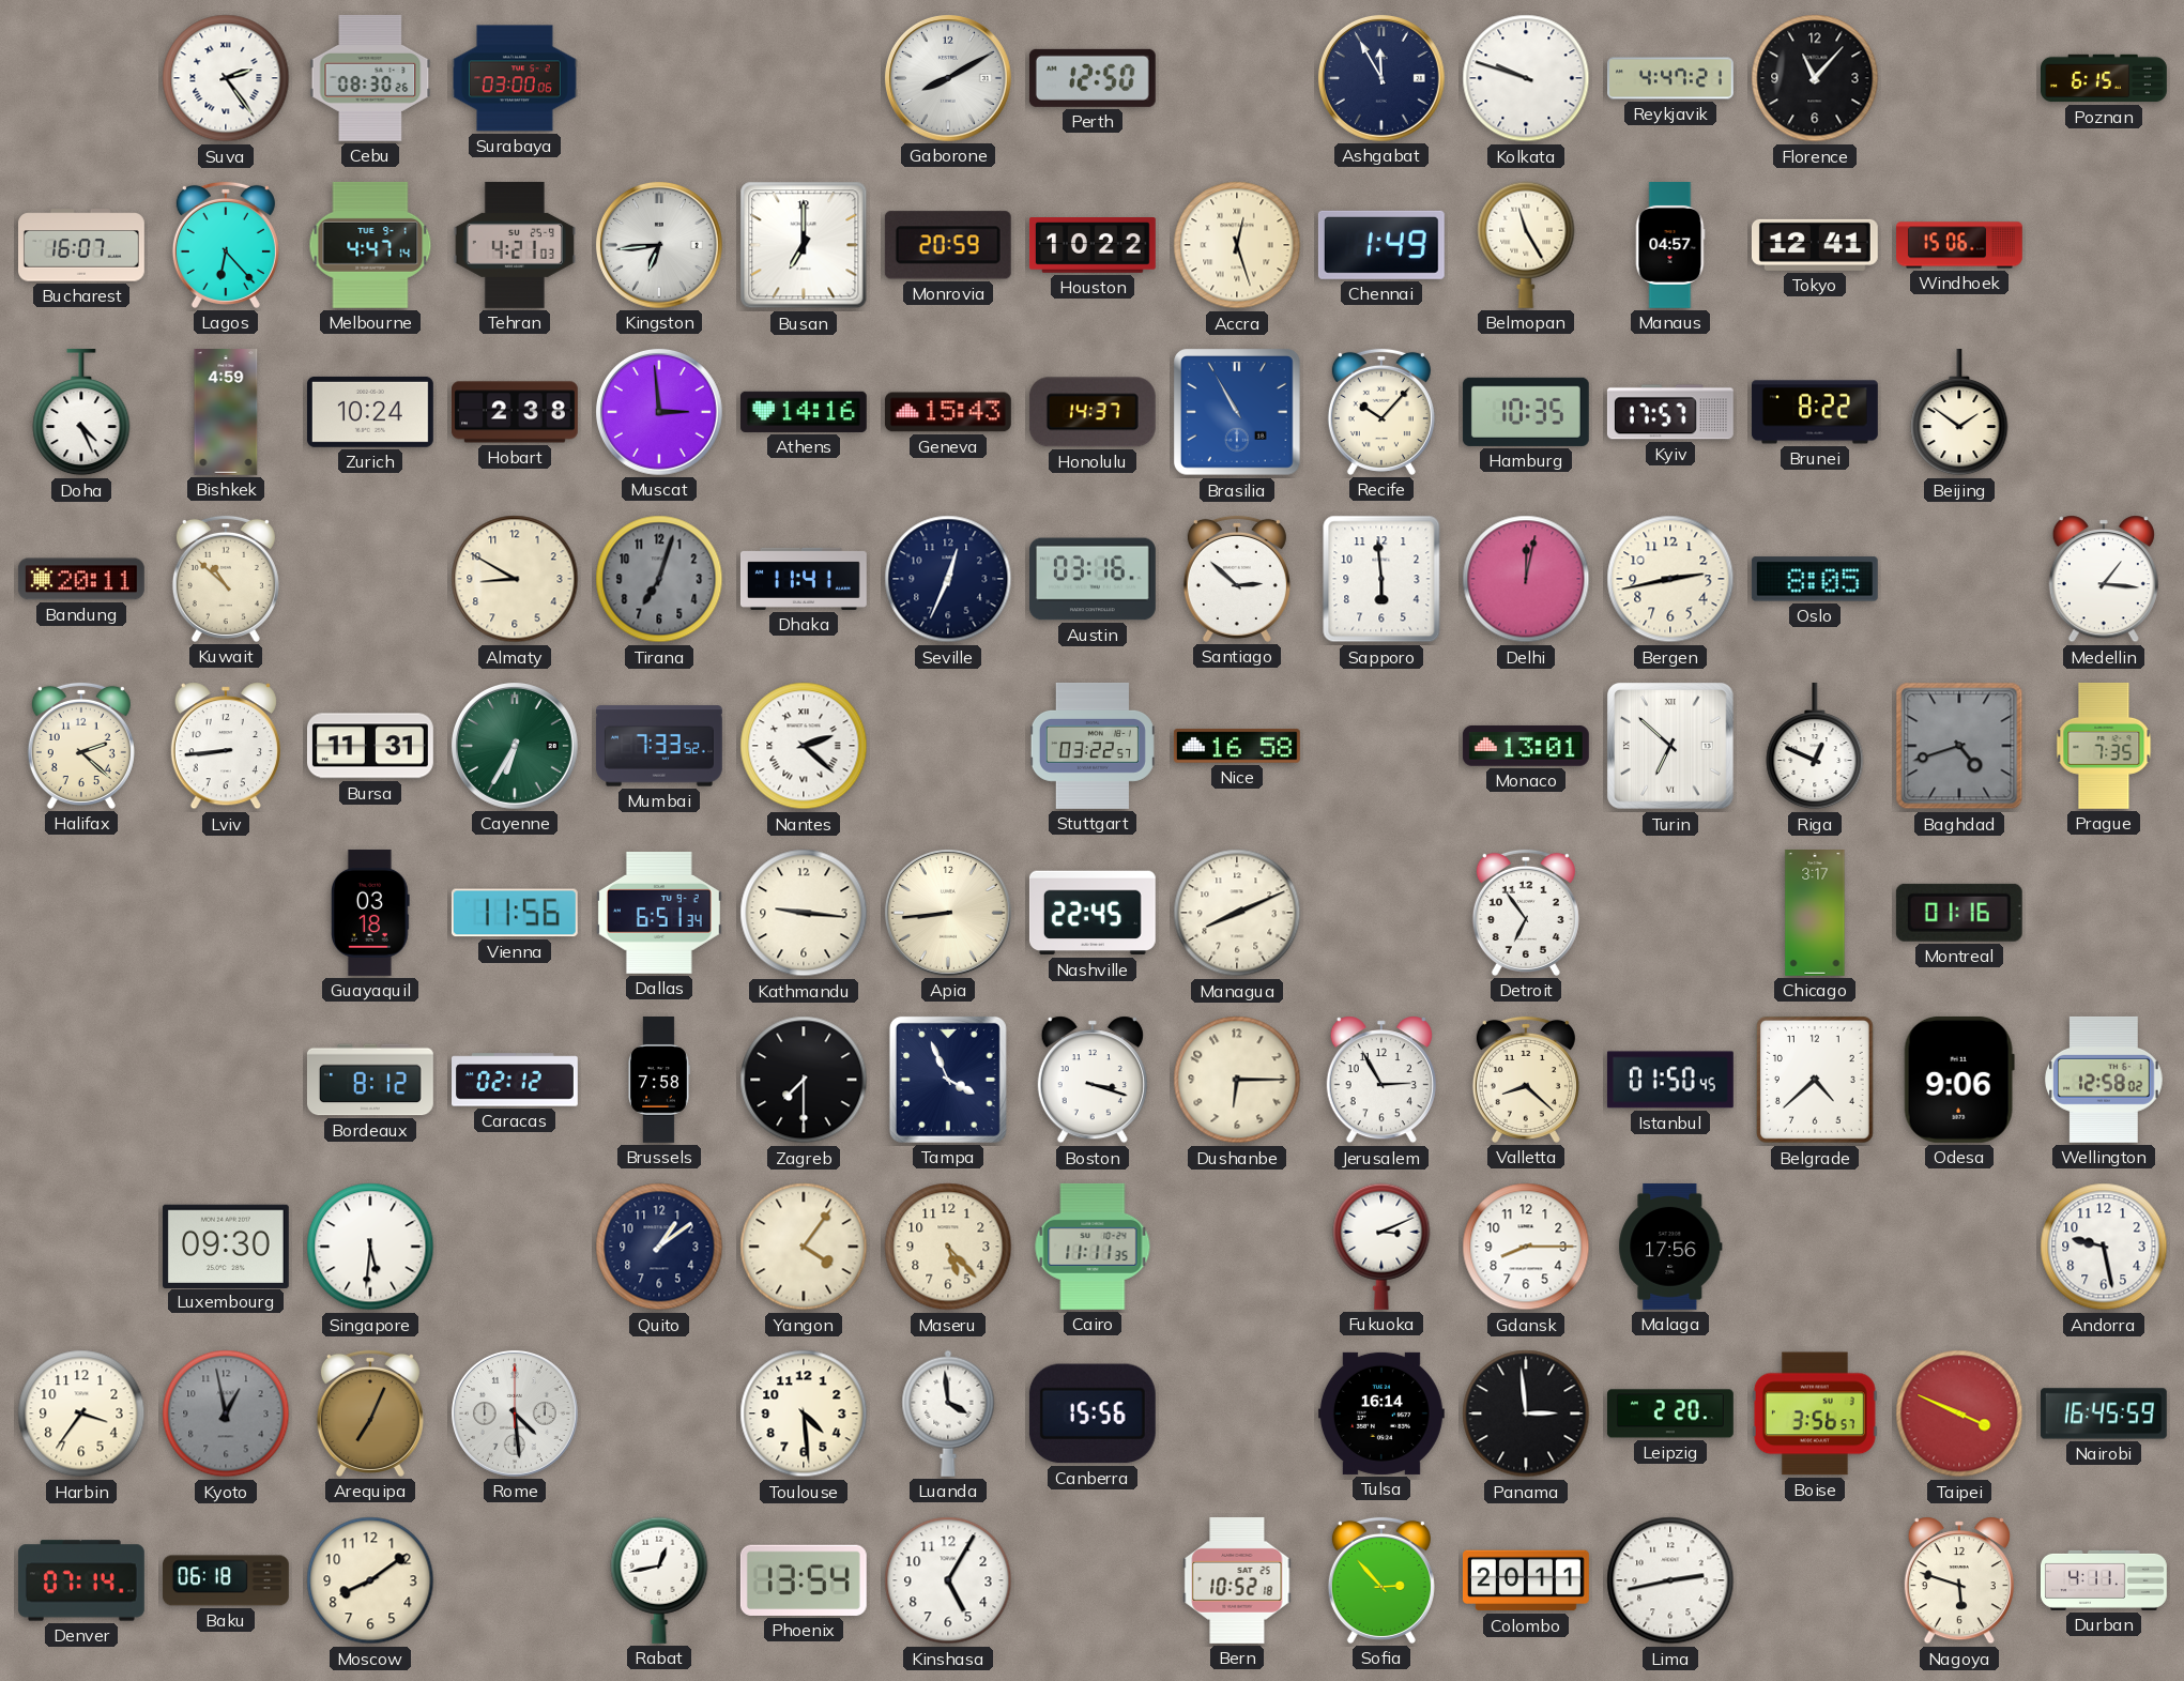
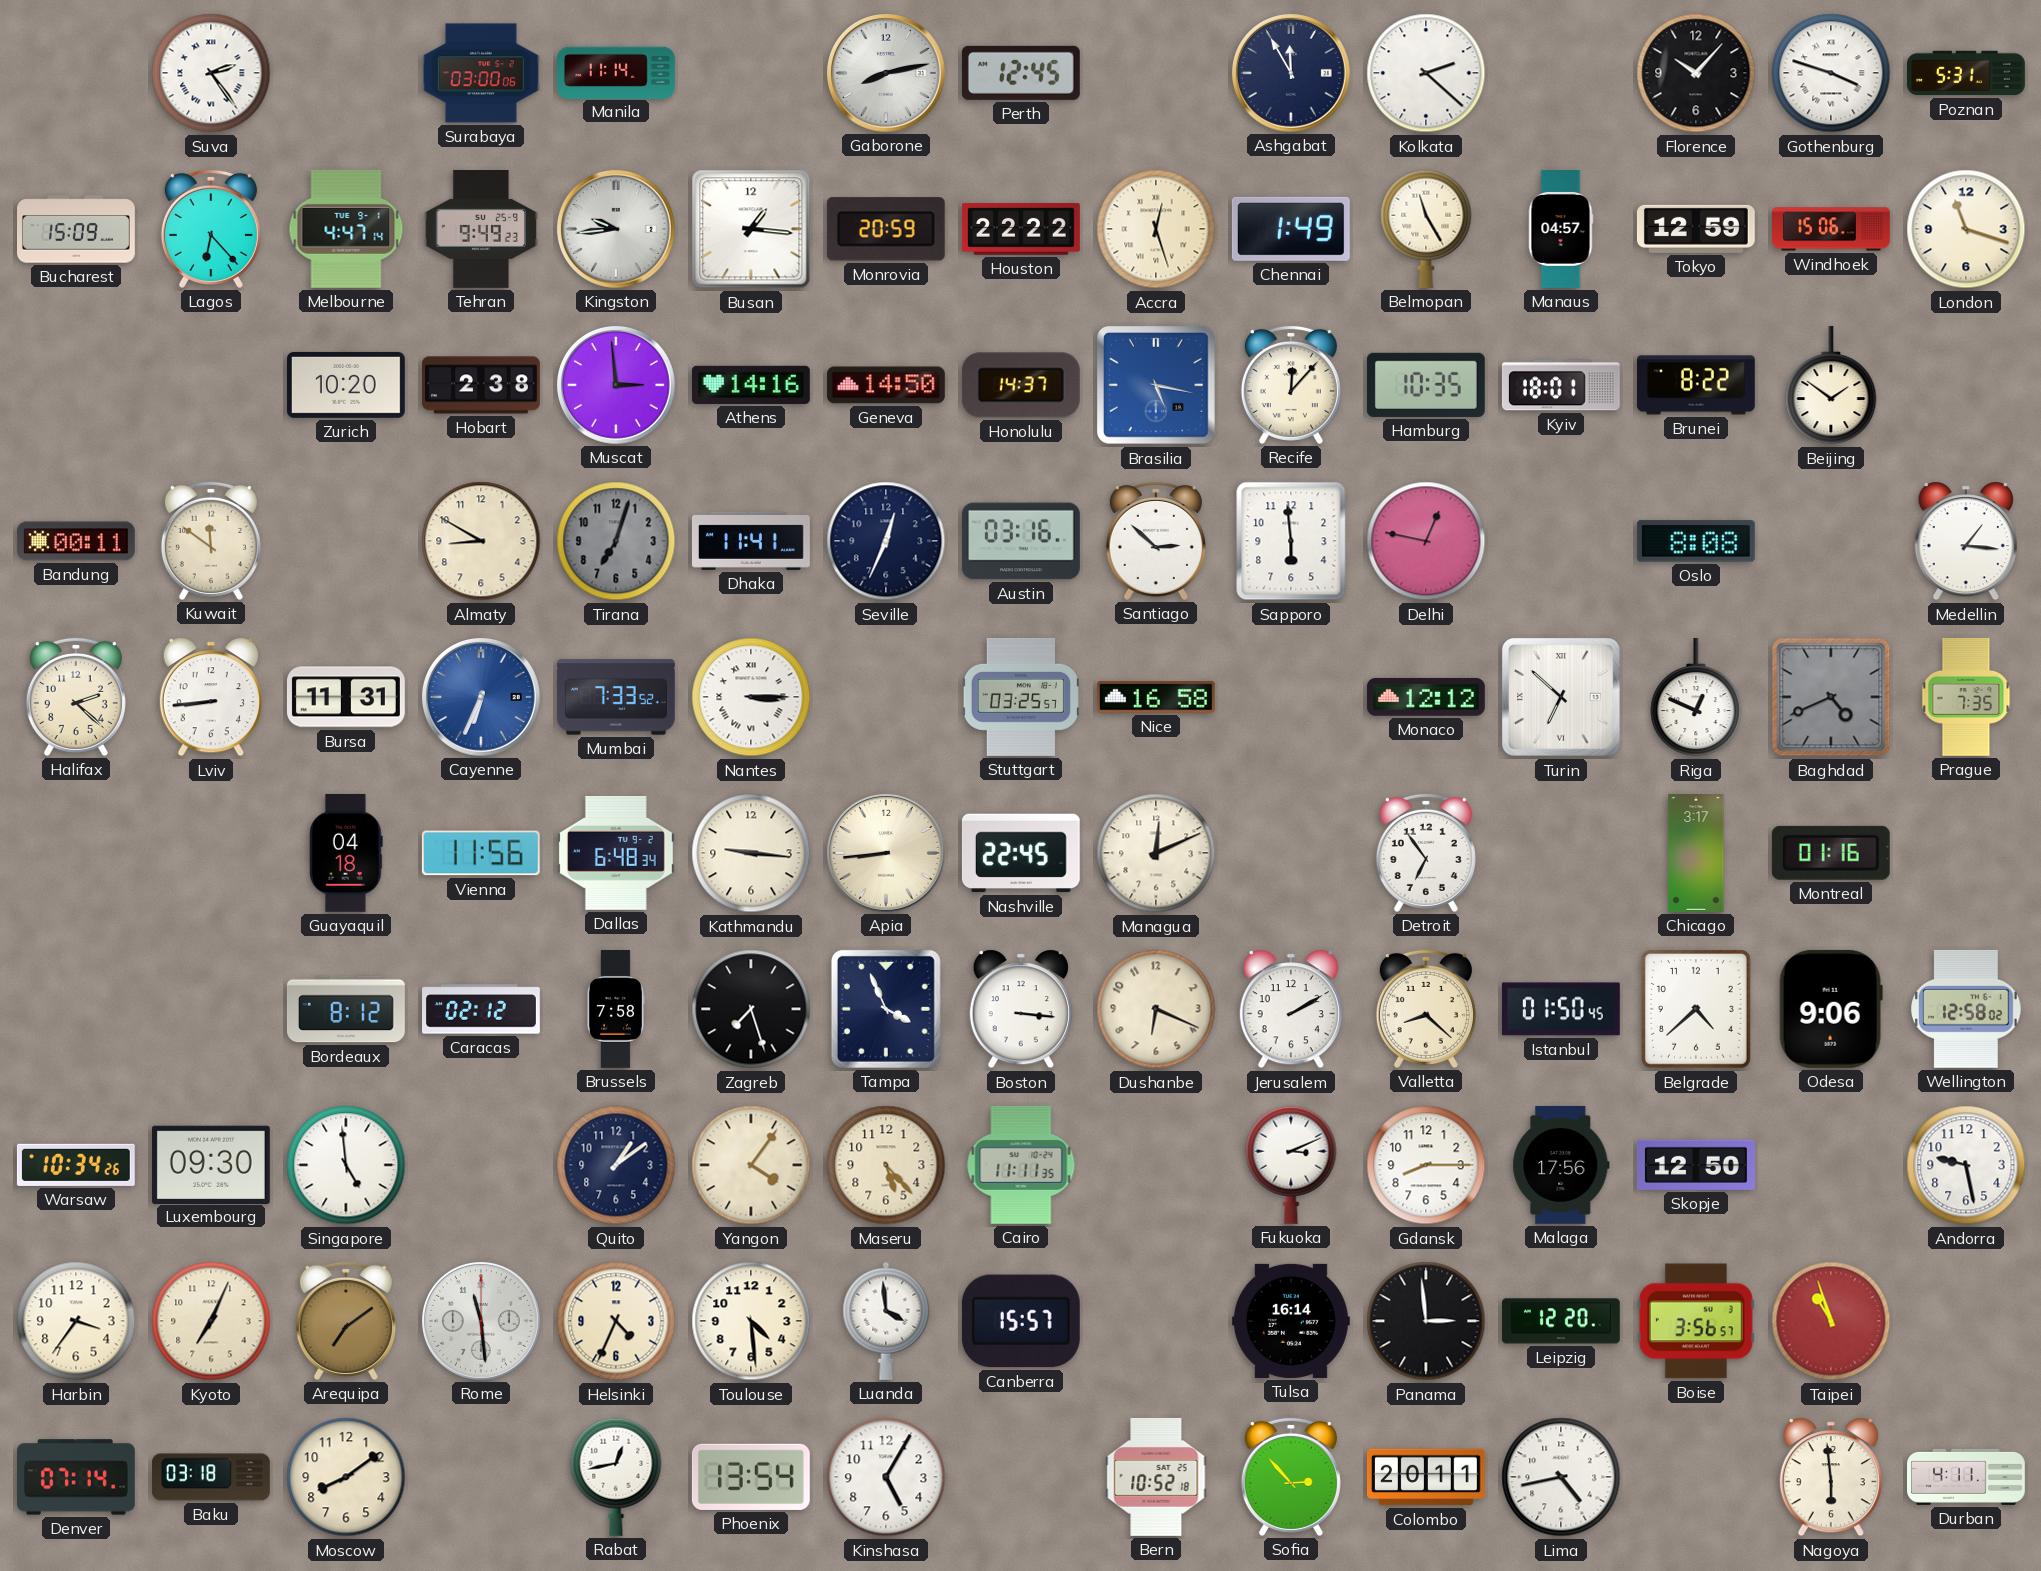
Cebu: 08:30 -> none (370, 78)
Manila: none -> 11:14 (617, 72)
Gaborone: 8:10 -> 8:13 (886, 73)
Perth: 12:50 -> 12:45 (1021, 73)
Kolkata: 9:48 -> 2:22 (1426, 73)
Reykjavik: 4:47 -> none (1671, 78)
Florence: 11:07 -> 10:07 (1696, 73)
Gothenburg: none -> 3:48 (1831, 73)
Poznan: 6:15 -> 5:31 (1967, 73)
Bucharest: 16:07 -> 15:09 (77, 229)
Tehran: 4:21 -> 9:49 (481, 229)
Kingston: 6:44 -> 9:44 (616, 229)
Busan: 7:00 -> 1:16 (751, 229)
Houston: 10:22 -> 22:22 (1021, 229)
Tokyo: 12:41 -> 12:59 (1696, 229)
London: none -> 11:18 (1966, 229)
Doha: 4:26 -> none (81, 412)
Bishkek: 4:59 -> none (226, 413)
Zurich: 10:24 -> 10:20 (346, 385)
Geneva: 15:43 -> 14:50 (886, 385)
Brasilia: 10:55 -> 5:17 (1157, 386)
Recife: 10:07 -> 12:07 (1291, 385)
Kyiv: 17:57 -> 18:01 (1561, 385)
Bandung: 20:11 -> 00:11 (76, 541)
Kuwait: 10:52 -> 11:51 (211, 541)
Delhi: 12:02 -> 12:47 (1426, 541)
Bergen: 2:43 -> none (1670, 579)
Oslo: 8:05 -> 8:08 (1696, 541)
Cayenne: 6:35 -> 6:34 (481, 697)
Cayenne dial: green -> blue (481, 697)
Nantes: 2:22 -> 3:15 (751, 697)
Stuttgart: 03:22 -> 03:25 (1021, 697)
Monaco: 13:01 -> 12:12 (1426, 697)
Baghdad: 4:42 -> 4:41 (1831, 697)
Guayaquil: 03:18 -> 04:18 (346, 853)
Dallas: 6:51 -> 6:48 (616, 853)
Managua: 8:11 -> 12:11 (1156, 853)
Zagreb: 7:30 -> 7:27 (751, 1009)
Boston: 3:18 -> 3:16 (1021, 1009)
Dushanbe: 6:15 -> 6:19 (1156, 1009)
Jerusalem: 2:55 -> 2:10 (1291, 1009)
Warsaw: none -> 10:34 (76, 1165)
Singapore: 5:31 -> 4:59 (346, 1165)
Skopje: none -> 12:50 (1696, 1165)
Kyoto: 12:58 -> 7:04 (211, 1321)
Kyoto dial: grey -> cream (211, 1321)
Arequipa: 7:04 -> 7:09 (346, 1321)
Rome: 4:29 -> 11:29 (481, 1321)
Helsinki: none -> 4:34 (616, 1321)
Canberra: 15:56 -> 15:57 (1021, 1321)
Leipzig: 2:20 -> 12:20 (1561, 1321)
Taipei: 3:49 -> 10:57 (1831, 1321)
Nairobi: 16:45 -> none (2104, 1413)
Baku: 06:18 -> 03:18 (211, 1477)
Lima: 2:43 -> 4:43 (1561, 1477)
Nagoya: 5:48 -> 5:59 (1831, 1477)
